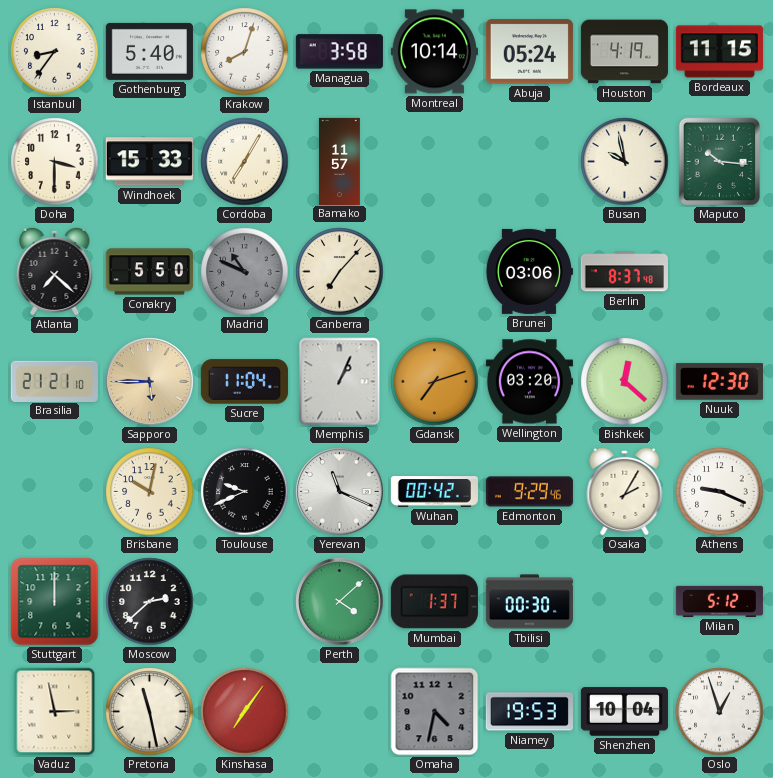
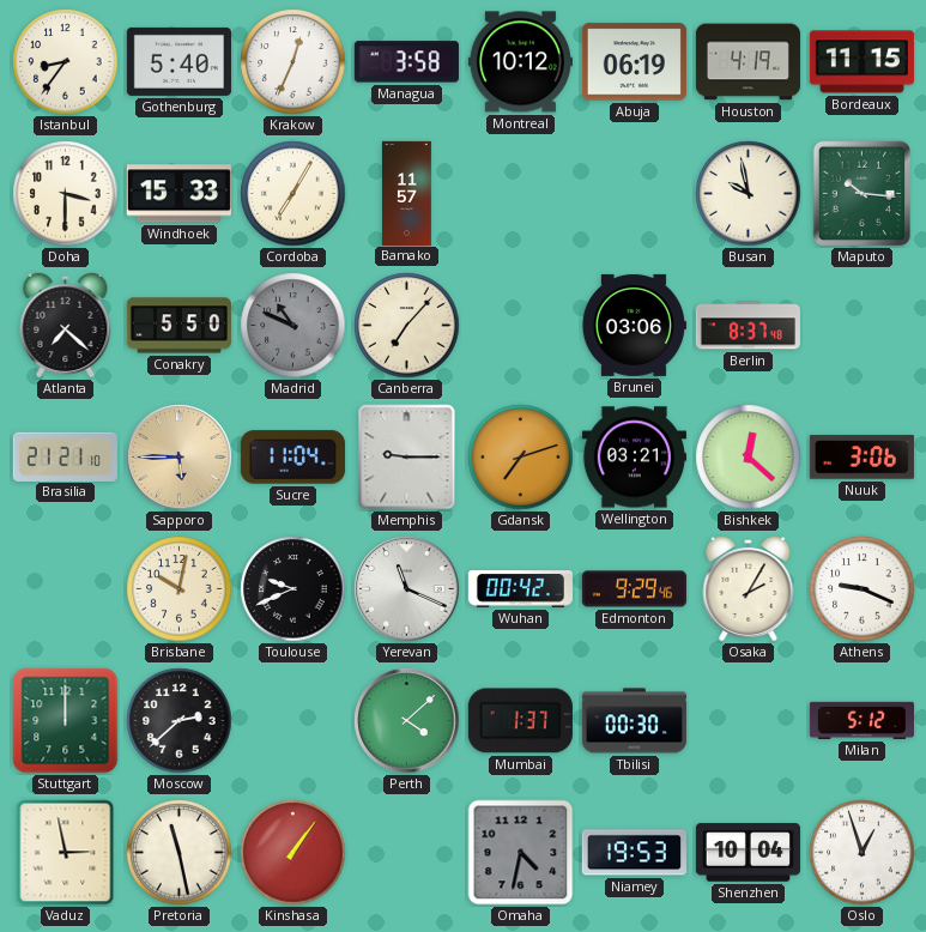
Krakow: 8:03 -> 12:34 (293, 62)
Montreal: 10:14 -> 10:12 (520, 62)
Abuja: 05:24 -> 06:19 (634, 62)
Memphis: 1:04 -> 9:15 (407, 458)
Wellington: 03:20 -> 03:21 (634, 458)
Nuuk: 12:30 -> 3:06 (861, 458)
Kinshasa: 7:06 -> 1:06 (293, 853)
